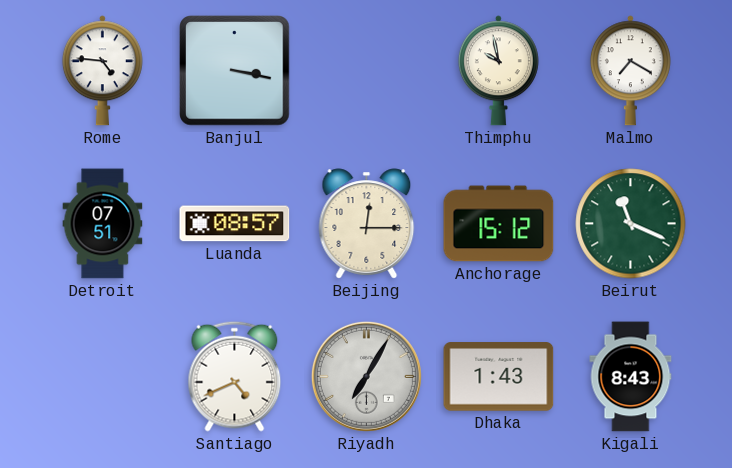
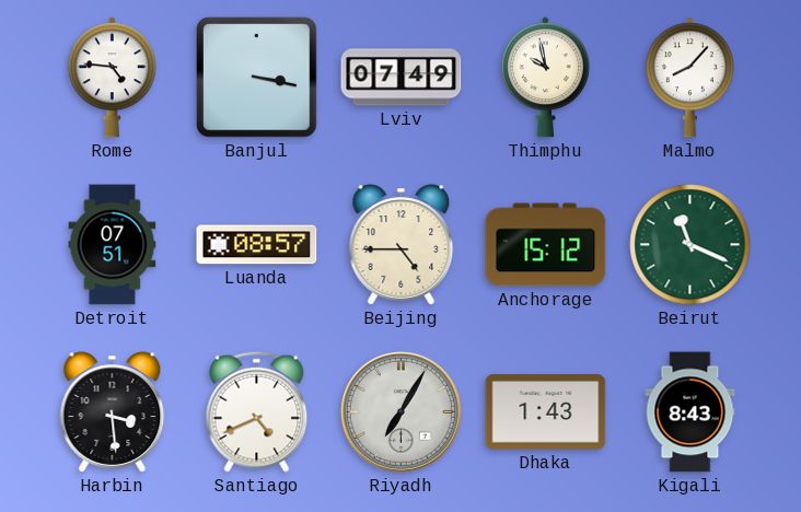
Lviv: none -> 07:49 (402, 78)
Malmo: 7:20 -> 8:07 (689, 78)
Beijing: 12:15 -> 4:45 (402, 245)
Harbin: none -> 3:29 (113, 412)
